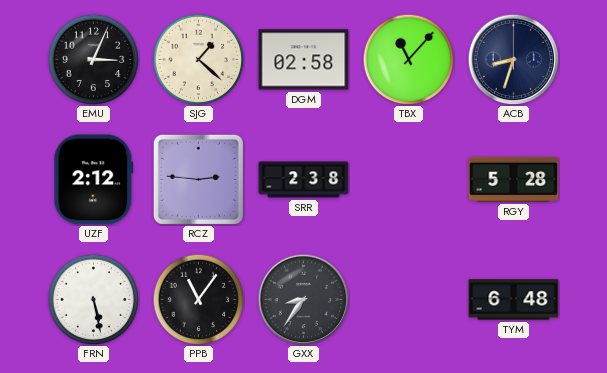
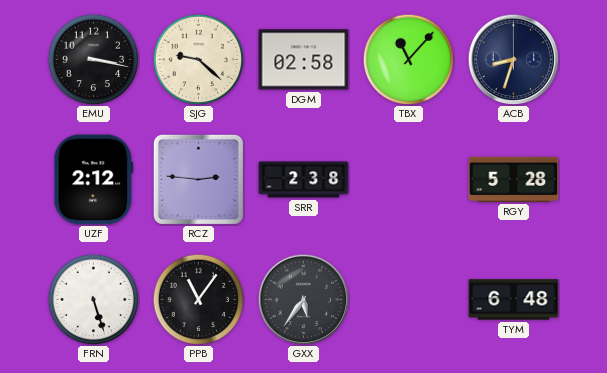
EMU: 3:04 -> 3:17 (93, 59)
SJG: 1:22 -> 9:22 (198, 59)
FRN: 5:28 -> 5:27 (93, 299)
GXX: 8:36 -> 5:36 (303, 299)
